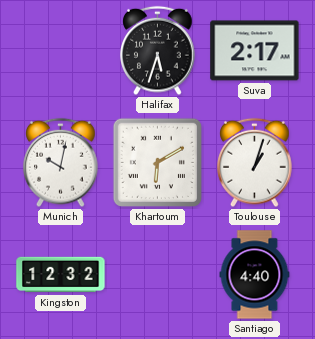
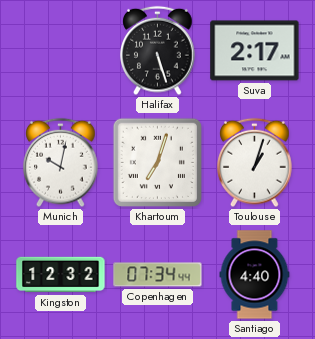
Halifax: 5:33 -> 5:27 (158, 51)
Khartoum: 6:10 -> 7:03 (157, 162)
Copenhagen: none -> 07:34 (158, 275)
